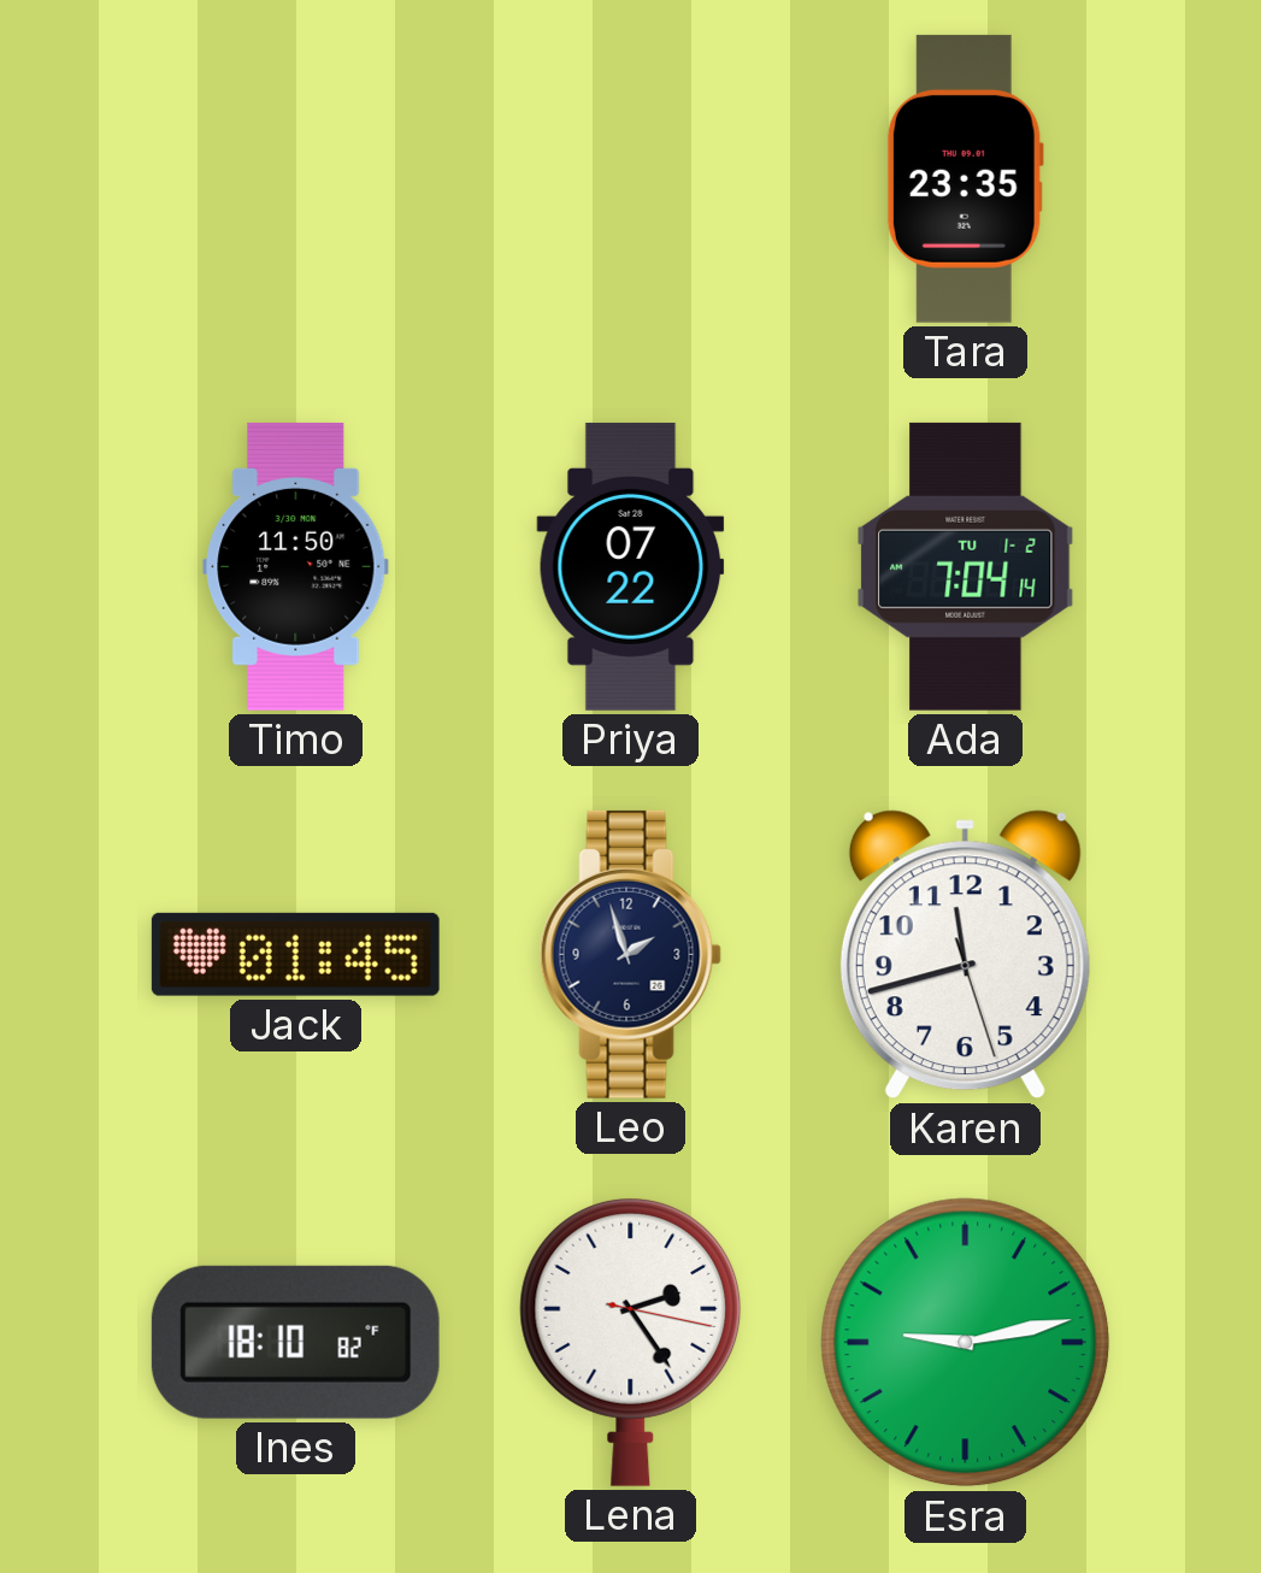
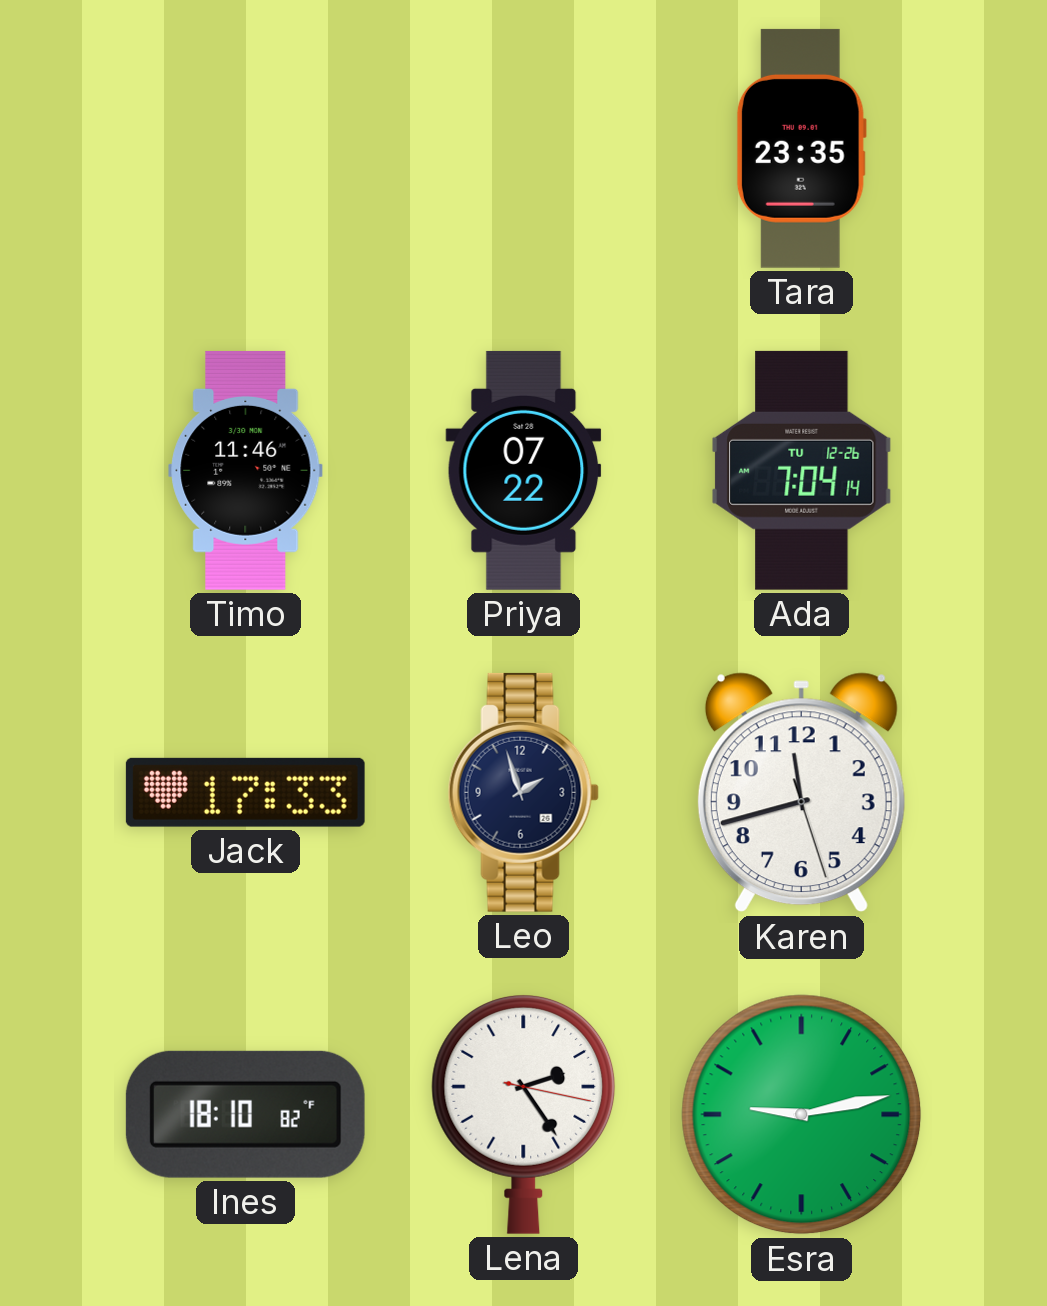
Timo: 11:50 -> 11:46 (246, 470)
Ada date: TU 1-2 -> TU 12-26 (802, 470)
Jack: 01:45 -> 17:33 (245, 792)
